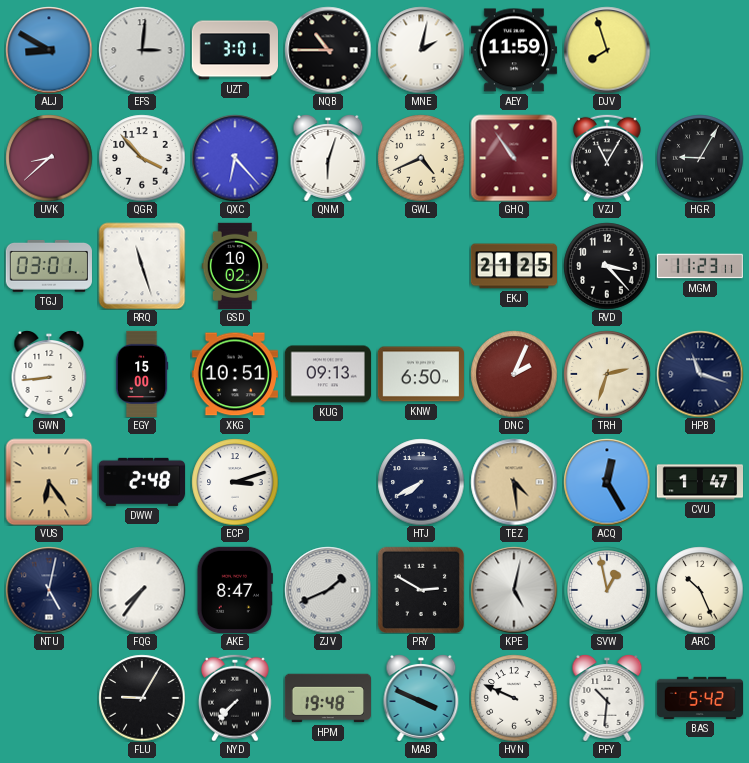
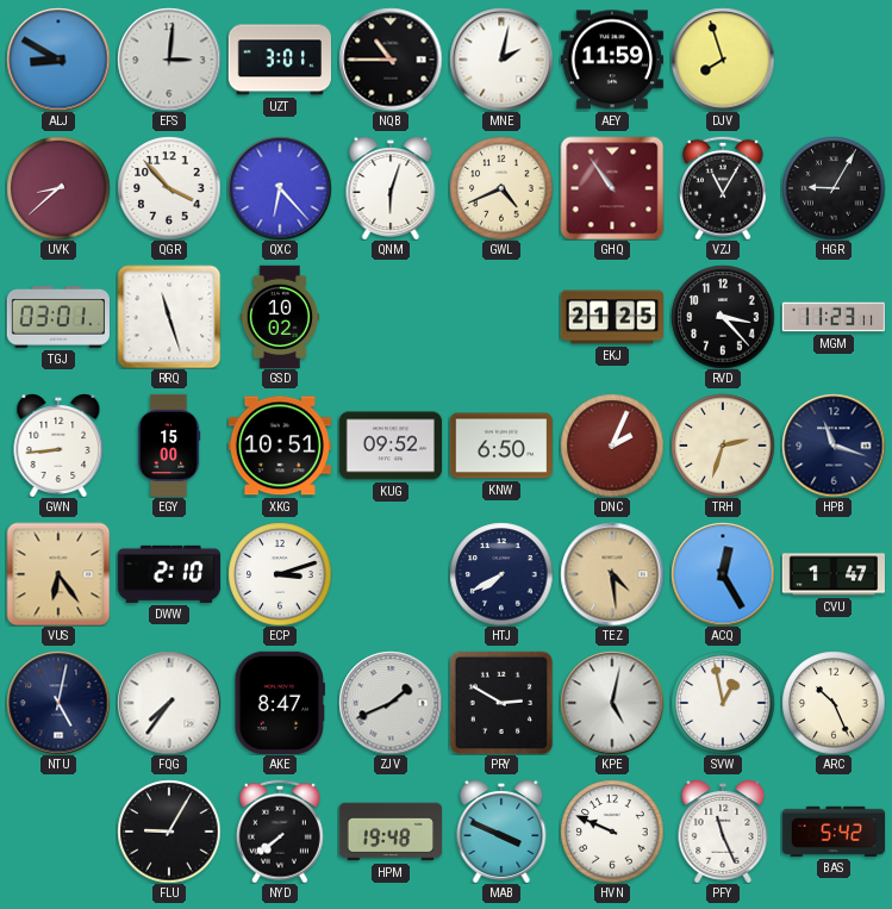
KUG: 09:13 -> 09:52 (389, 446)
DWW: 2:48 -> 2:10 (168, 574)
NYD: 7:37 -> 7:39 (280, 832)
PFY: 10:31 -> 11:26 (723, 832)
